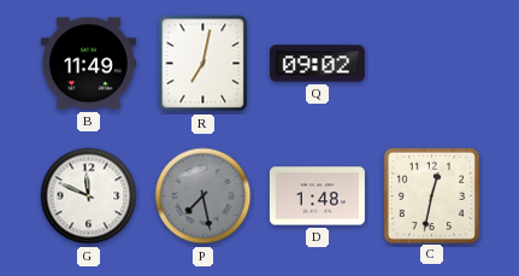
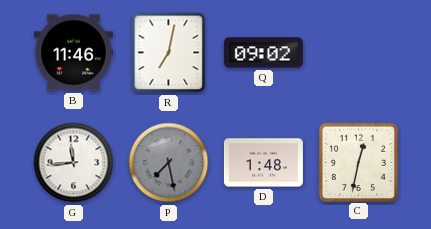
B: 11:49 -> 11:46 (73, 53)
G: 11:49 -> 11:44 (74, 163)
